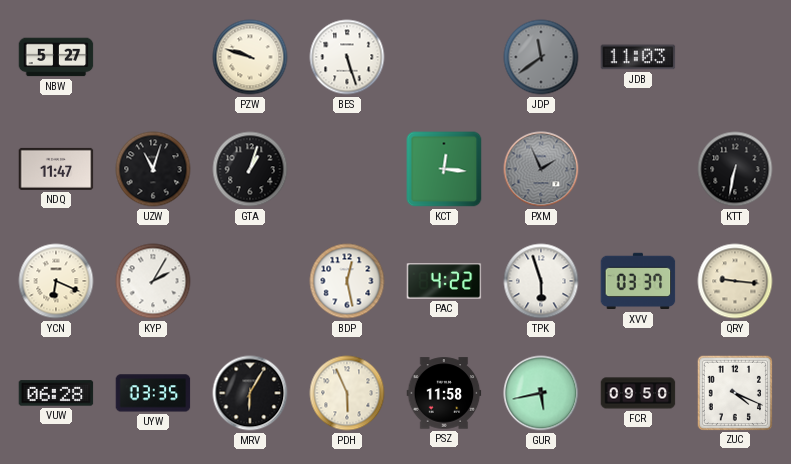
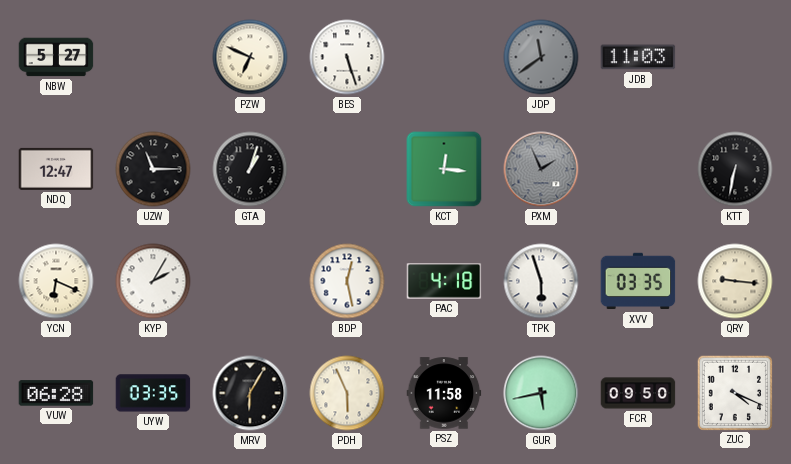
PZW: 9:48 -> 6:49 (250, 57)
NDQ: 11:47 -> 12:47 (56, 169)
UZW: 11:03 -> 11:15 (153, 169)
PAC: 4:22 -> 4:18 (444, 281)
XVV: 03:37 -> 03:35 (638, 281)
